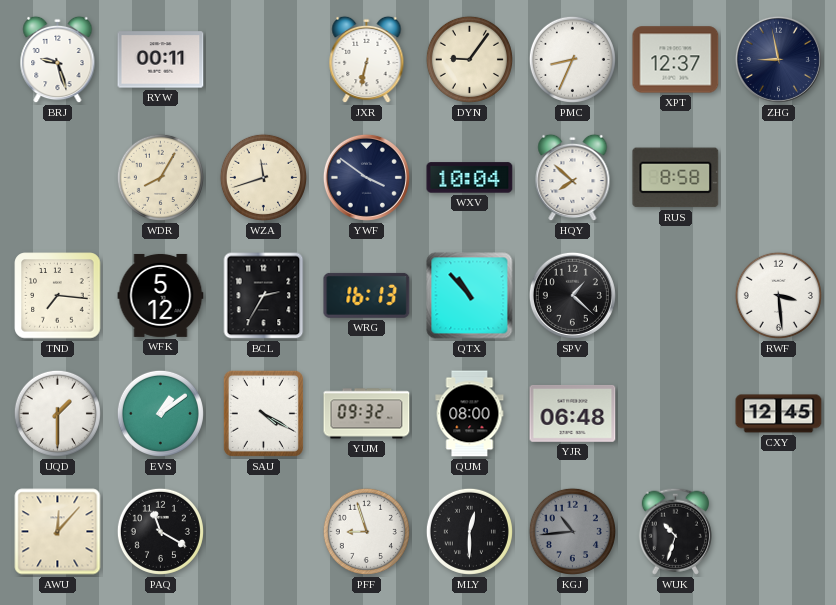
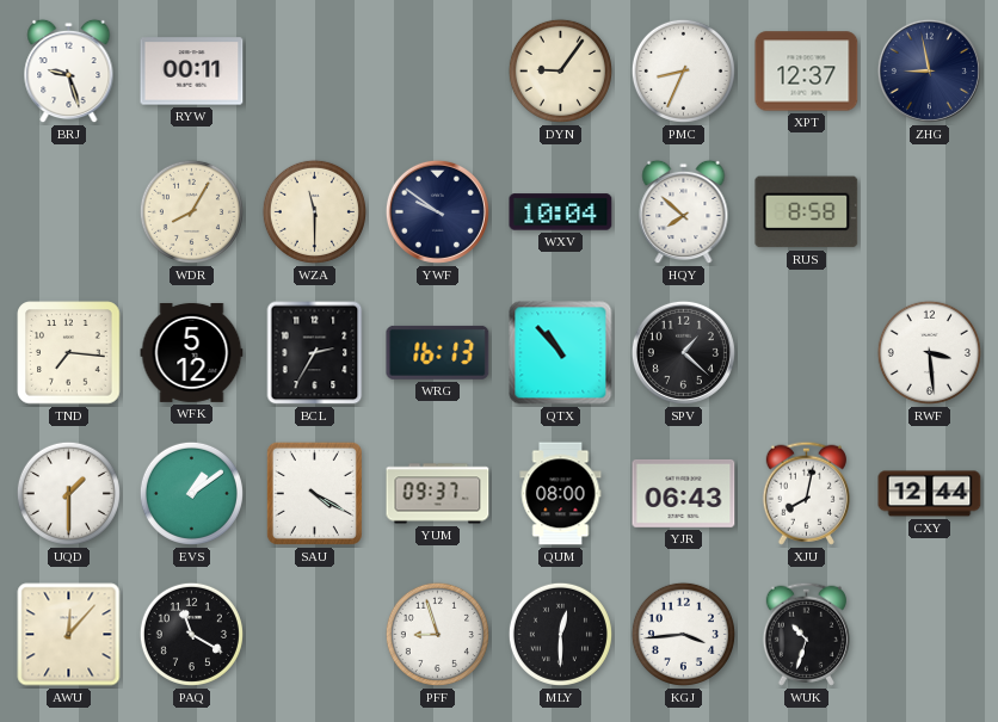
JXR: 6:32 -> none (367, 60)
WZA: 11:42 -> 11:30 (314, 211)
YWF: 3:51 -> 9:51 (437, 211)
YUM: 09:32 -> 09:37 (438, 494)
YJR: 06:48 -> 06:43 (684, 493)
XJU: none -> 8:02 (806, 493)
CXY: 12:45 -> 12:44 (930, 494)
KGJ: 10:44 -> 3:44 (683, 634)
KGJ dial: grey -> white (683, 634)
